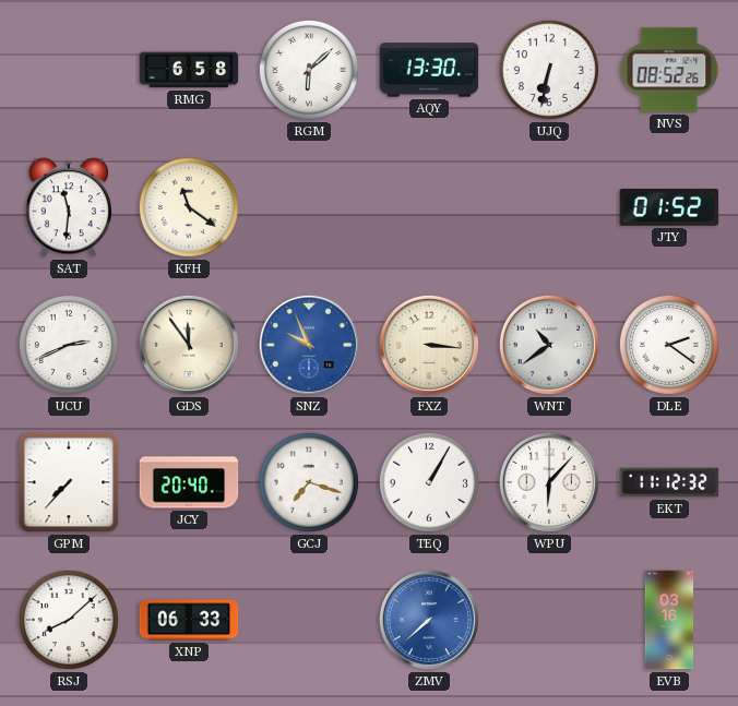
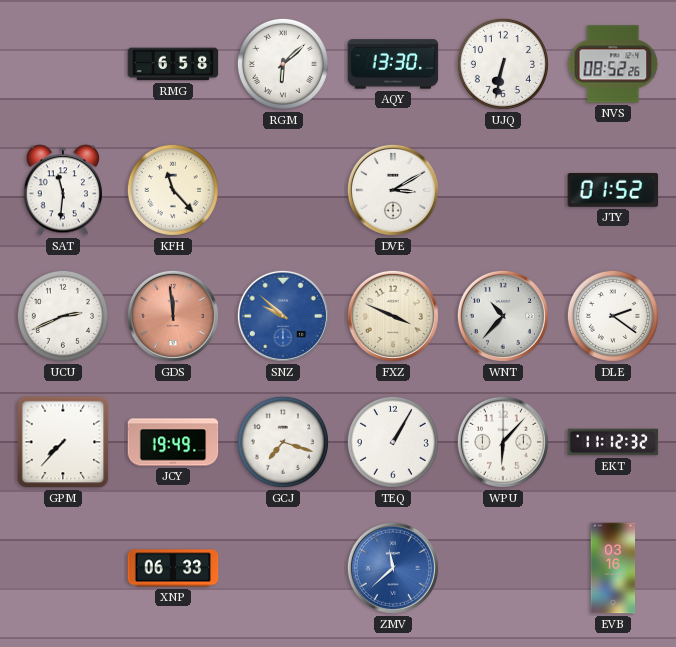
KFH: 11:21 -> 11:23 (173, 190)
DVE: none -> 3:10 (393, 190)
GDS: 11:54 -> 11:59 (173, 316)
GDS dial: cream -> salmon (173, 316)
SNZ: 9:56 -> 9:52 (283, 316)
FXZ: 3:16 -> 3:49 (393, 316)
WNT: 10:39 -> 10:37 (503, 316)
JCY: 20:40 -> 19:49 (173, 442)
RSJ: 8:08 -> none (69, 620)
ZMV: 7:38 -> 11:38 (393, 568)
